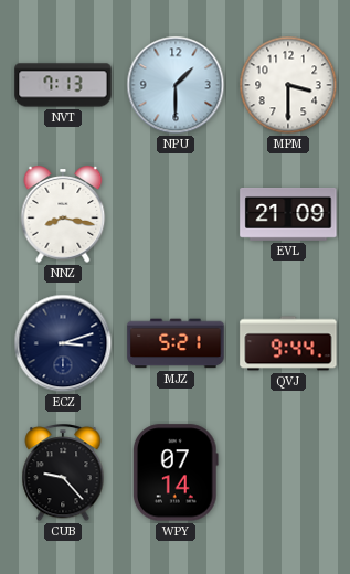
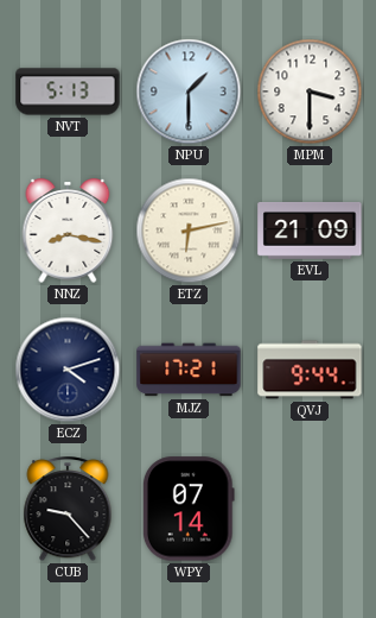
NVT: 7:13 -> 5:13 (68, 92)
ETZ: none -> 6:13 (189, 231)
ECZ: 3:12 -> 4:12 (68, 370)
MJZ: 5:21 -> 17:21 (189, 370)
